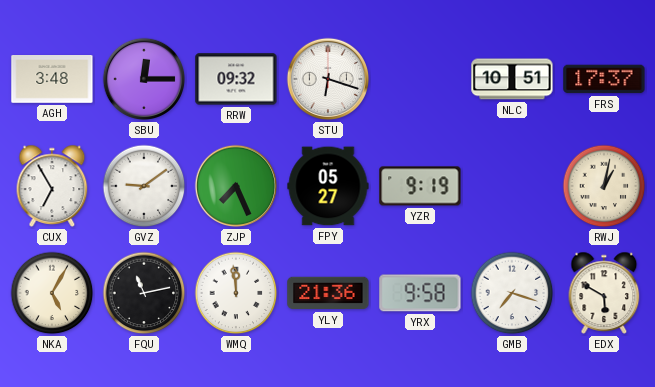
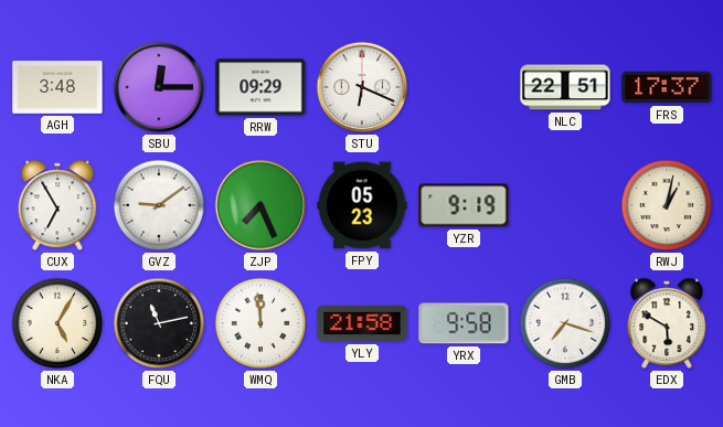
RRW: 09:32 -> 09:29 (261, 87)
STU: 6:18 -> 6:19 (362, 87)
NLC: 10:51 -> 22:51 (565, 87)
FPY: 05:27 -> 05:23 (362, 205)
YLY: 21:36 -> 21:58 (362, 323)
